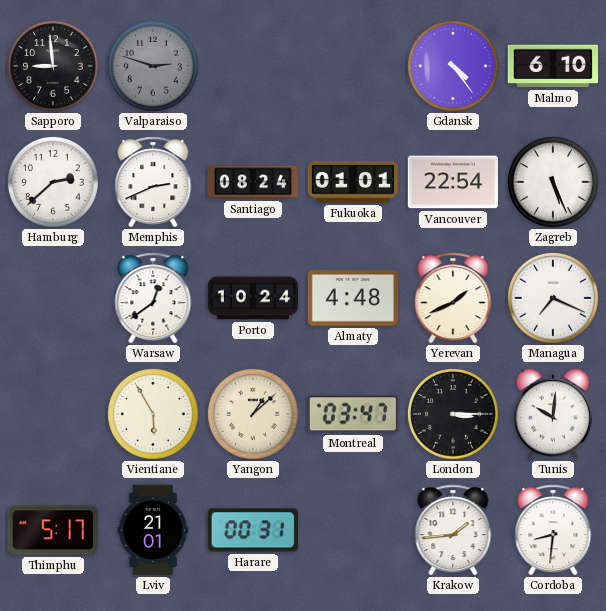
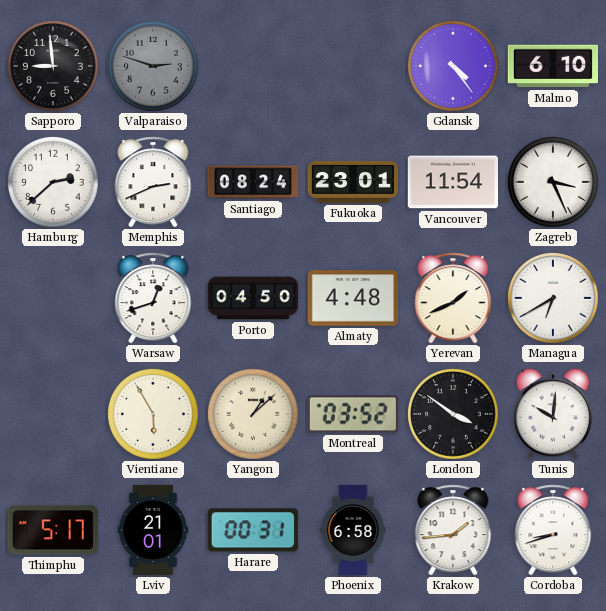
Fukuoka: 01:01 -> 23:01 (352, 182)
Vancouver: 22:54 -> 11:54 (452, 182)
Zagreb: 5:26 -> 3:26 (554, 183)
Warsaw: 12:39 -> 12:42 (153, 298)
Porto: 10:24 -> 04:50 (253, 298)
Managua: 7:19 -> 6:40 (554, 299)
Montreal: 03:47 -> 03:52 (353, 414)
London: 3:15 -> 3:51 (454, 415)
Phoenix: none -> 6:58 (353, 530)
Cordoba: 8:31 -> 8:42 (553, 530)
